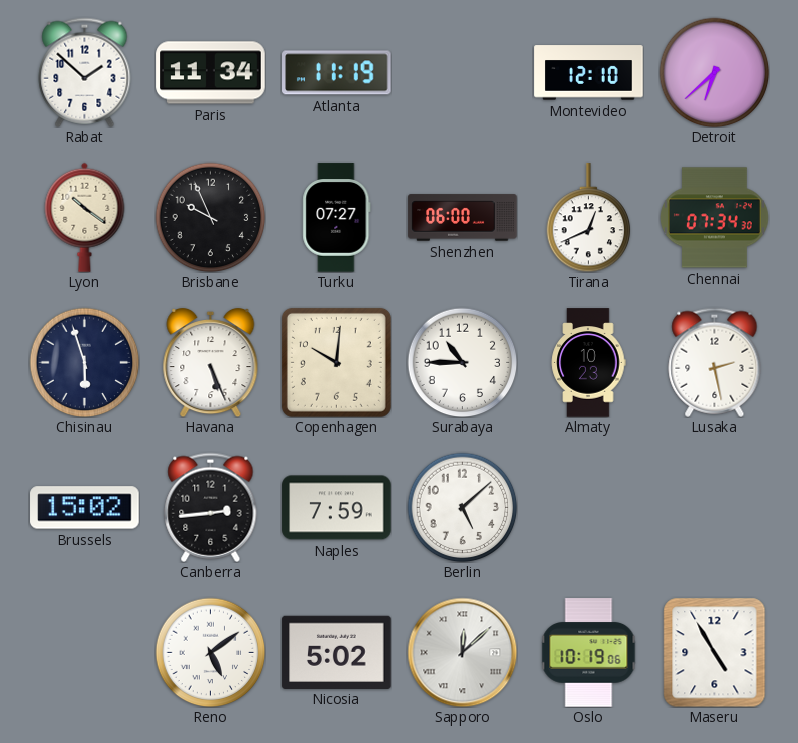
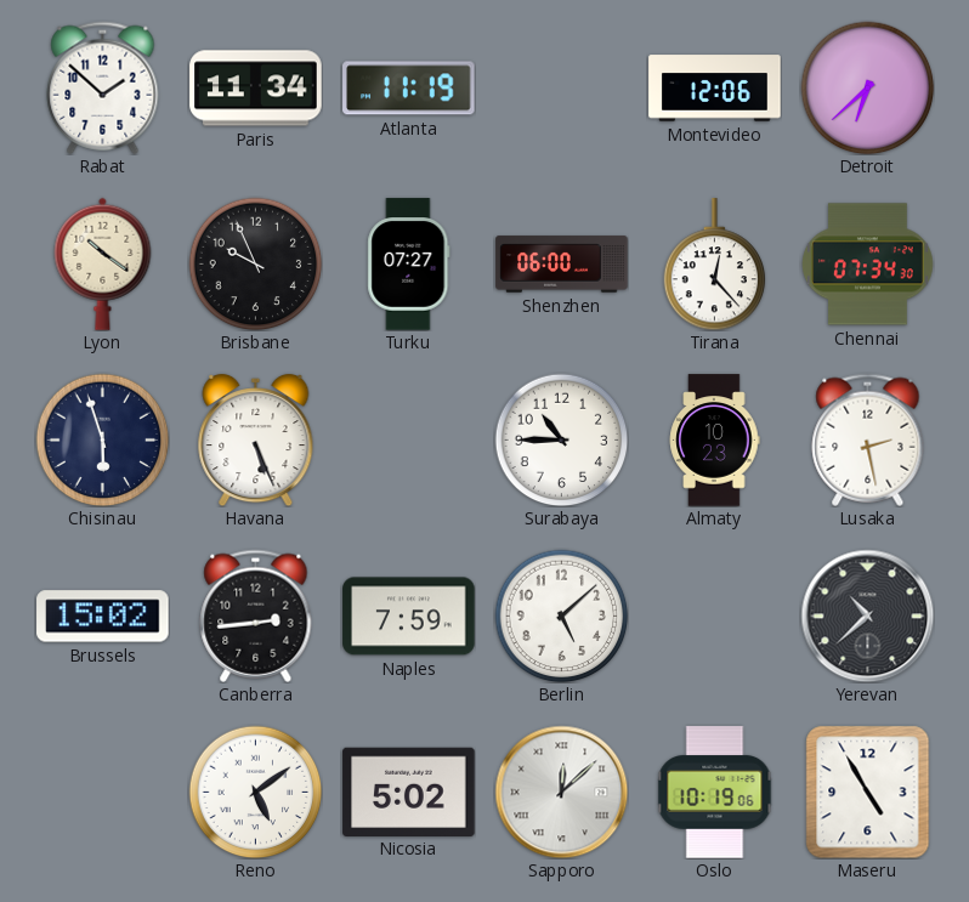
Montevideo: 12:10 -> 12:06 (715, 89)
Tirana: 12:41 -> 12:23 (715, 265)
Copenhagen: 10:01 -> none (336, 362)
Yerevan: none -> 10:38 (867, 615)
